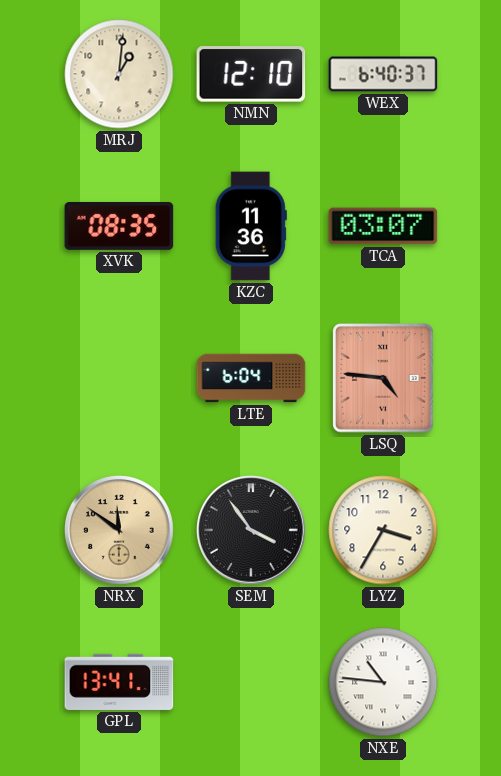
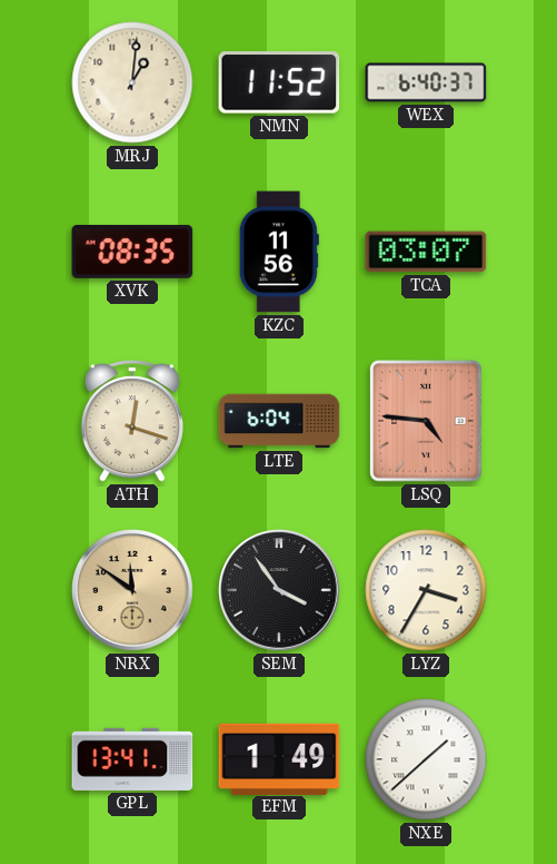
NMN: 12:10 -> 11:52 (279, 82)
KZC: 11:36 -> 11:56 (279, 252)
ATH: none -> 12:18 (132, 421)
EFM: none -> 1:49 (279, 758)
NXE: 10:46 -> 1:38 (426, 759)
